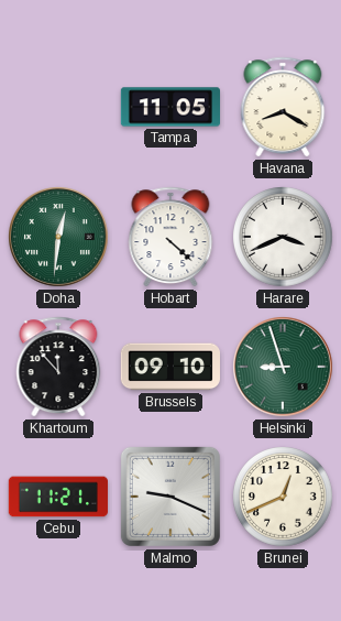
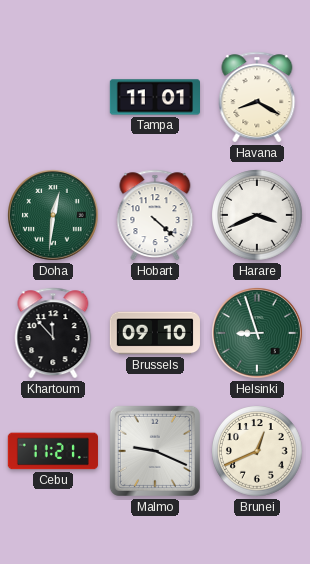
Tampa: 11:05 -> 11:01 (154, 97)
